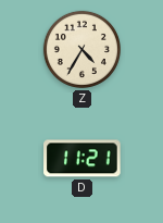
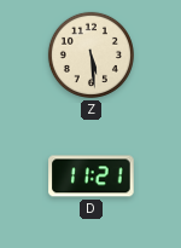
Z: 4:35 -> 5:29 (91, 54)
